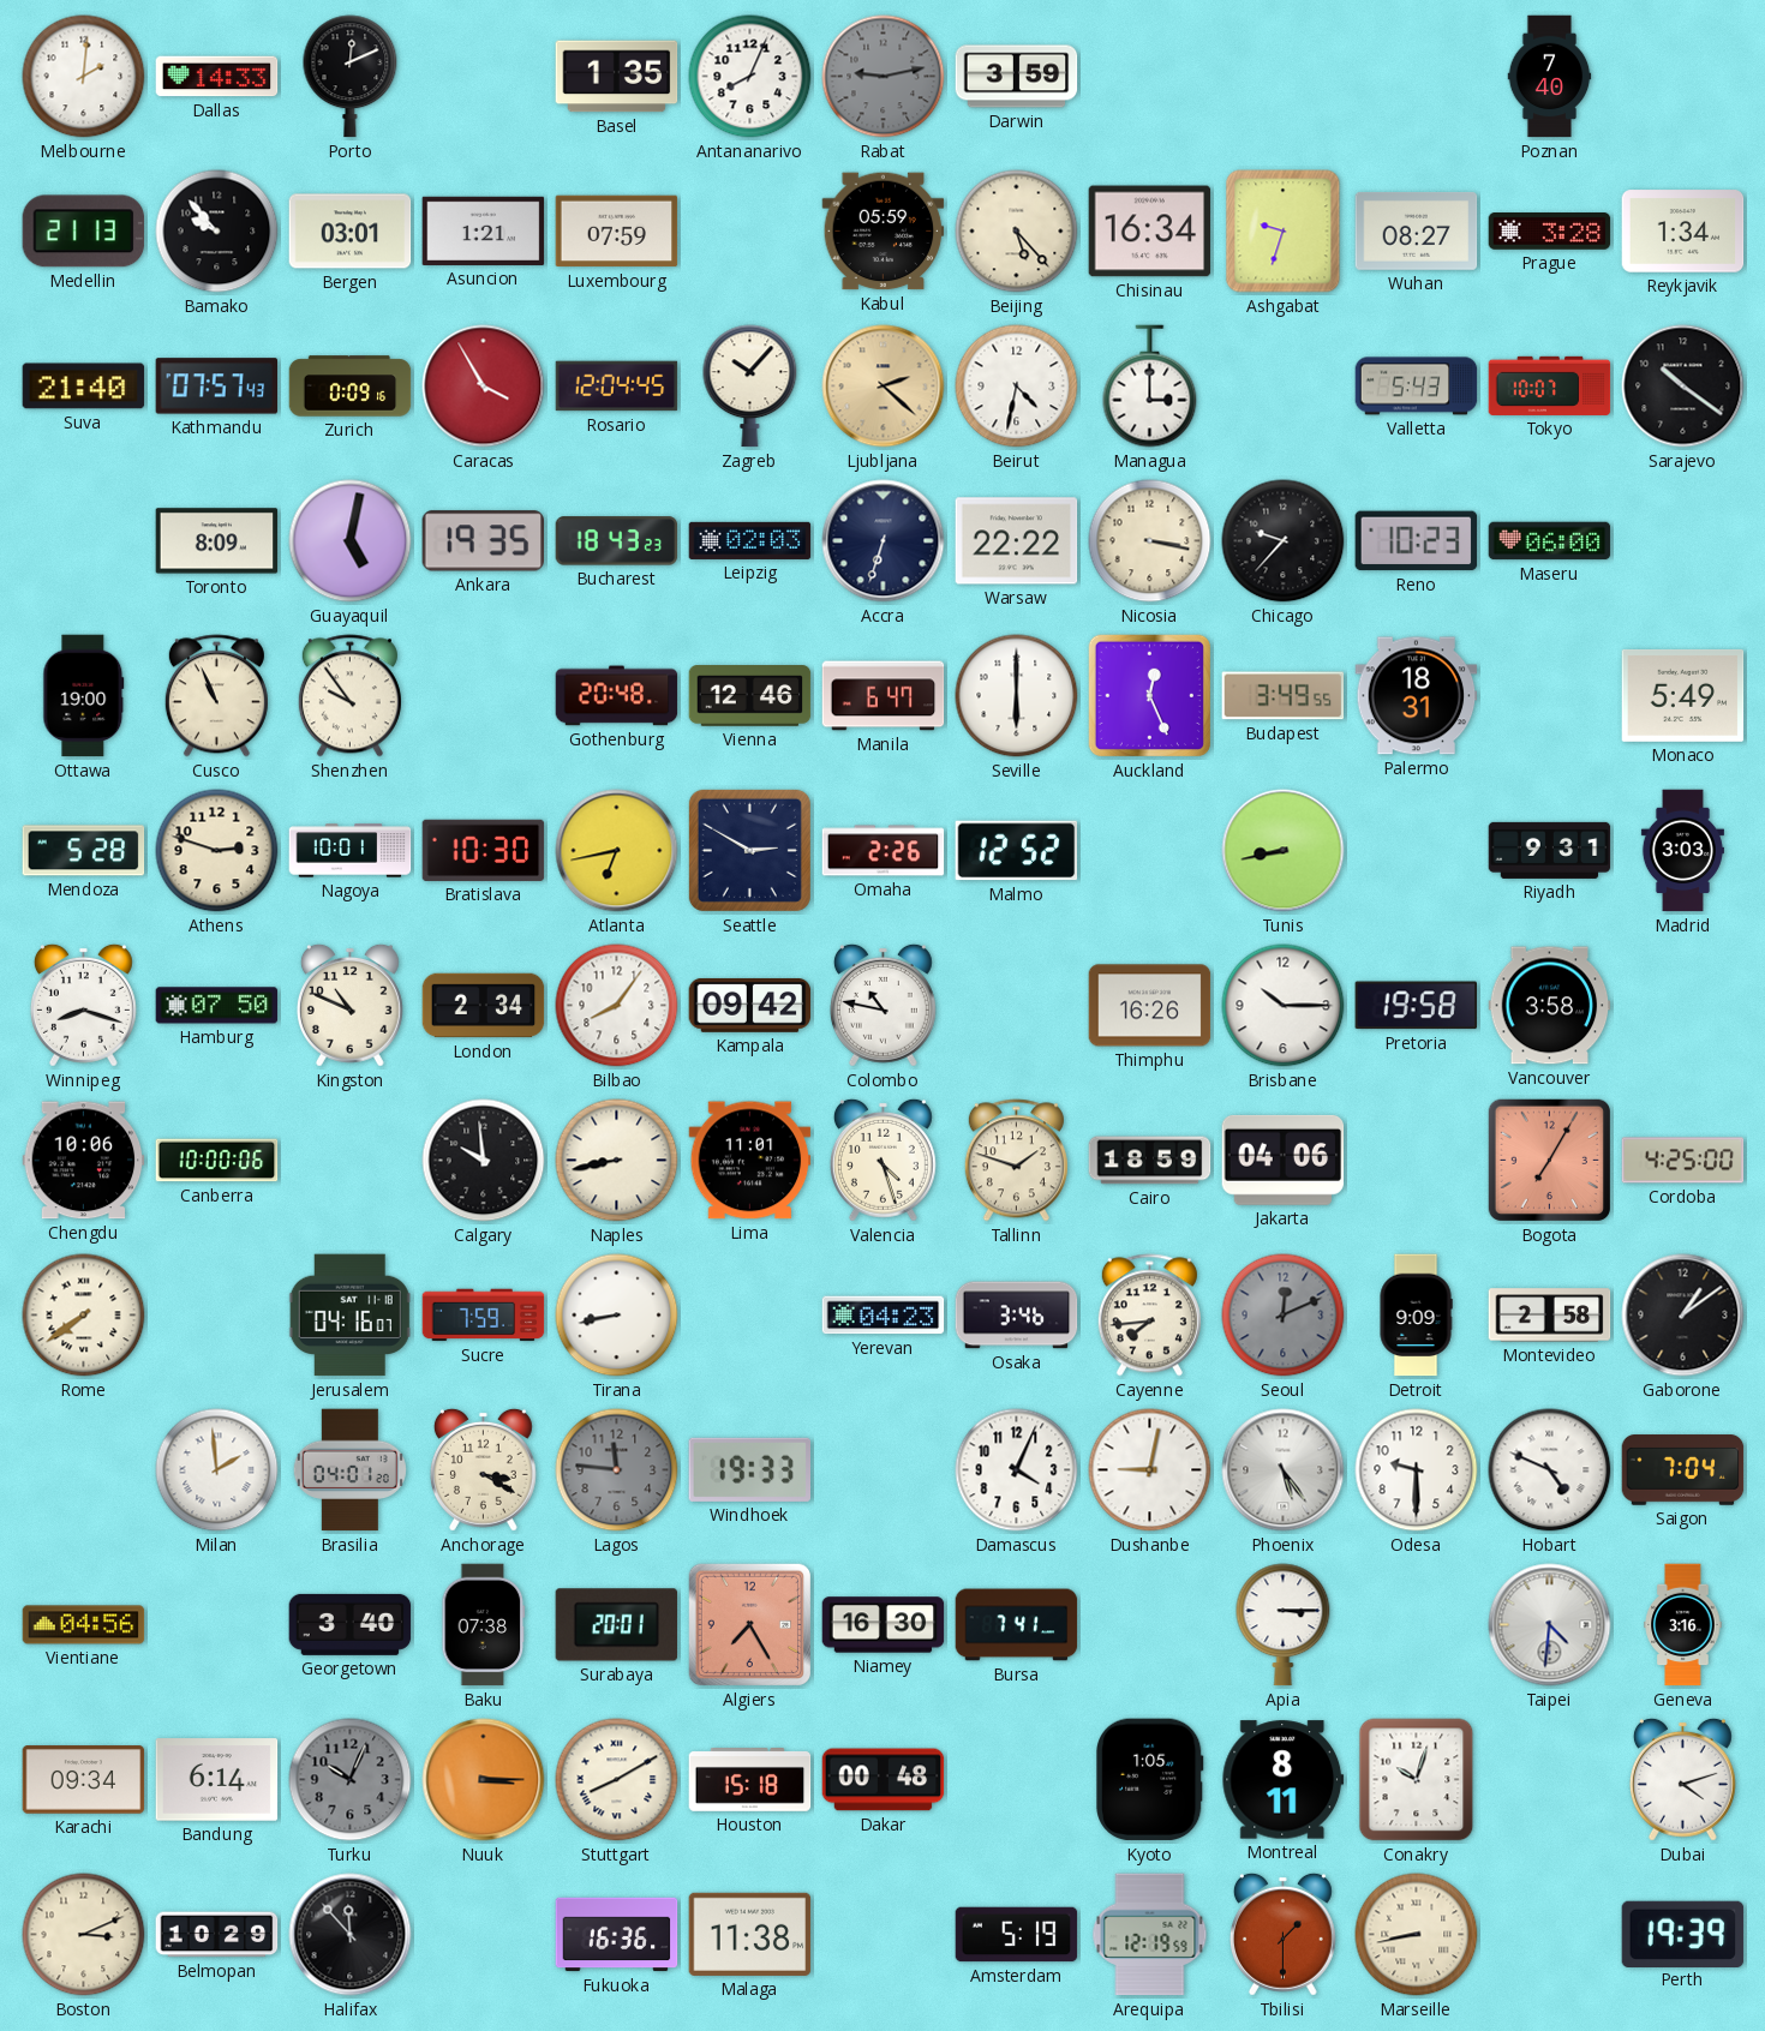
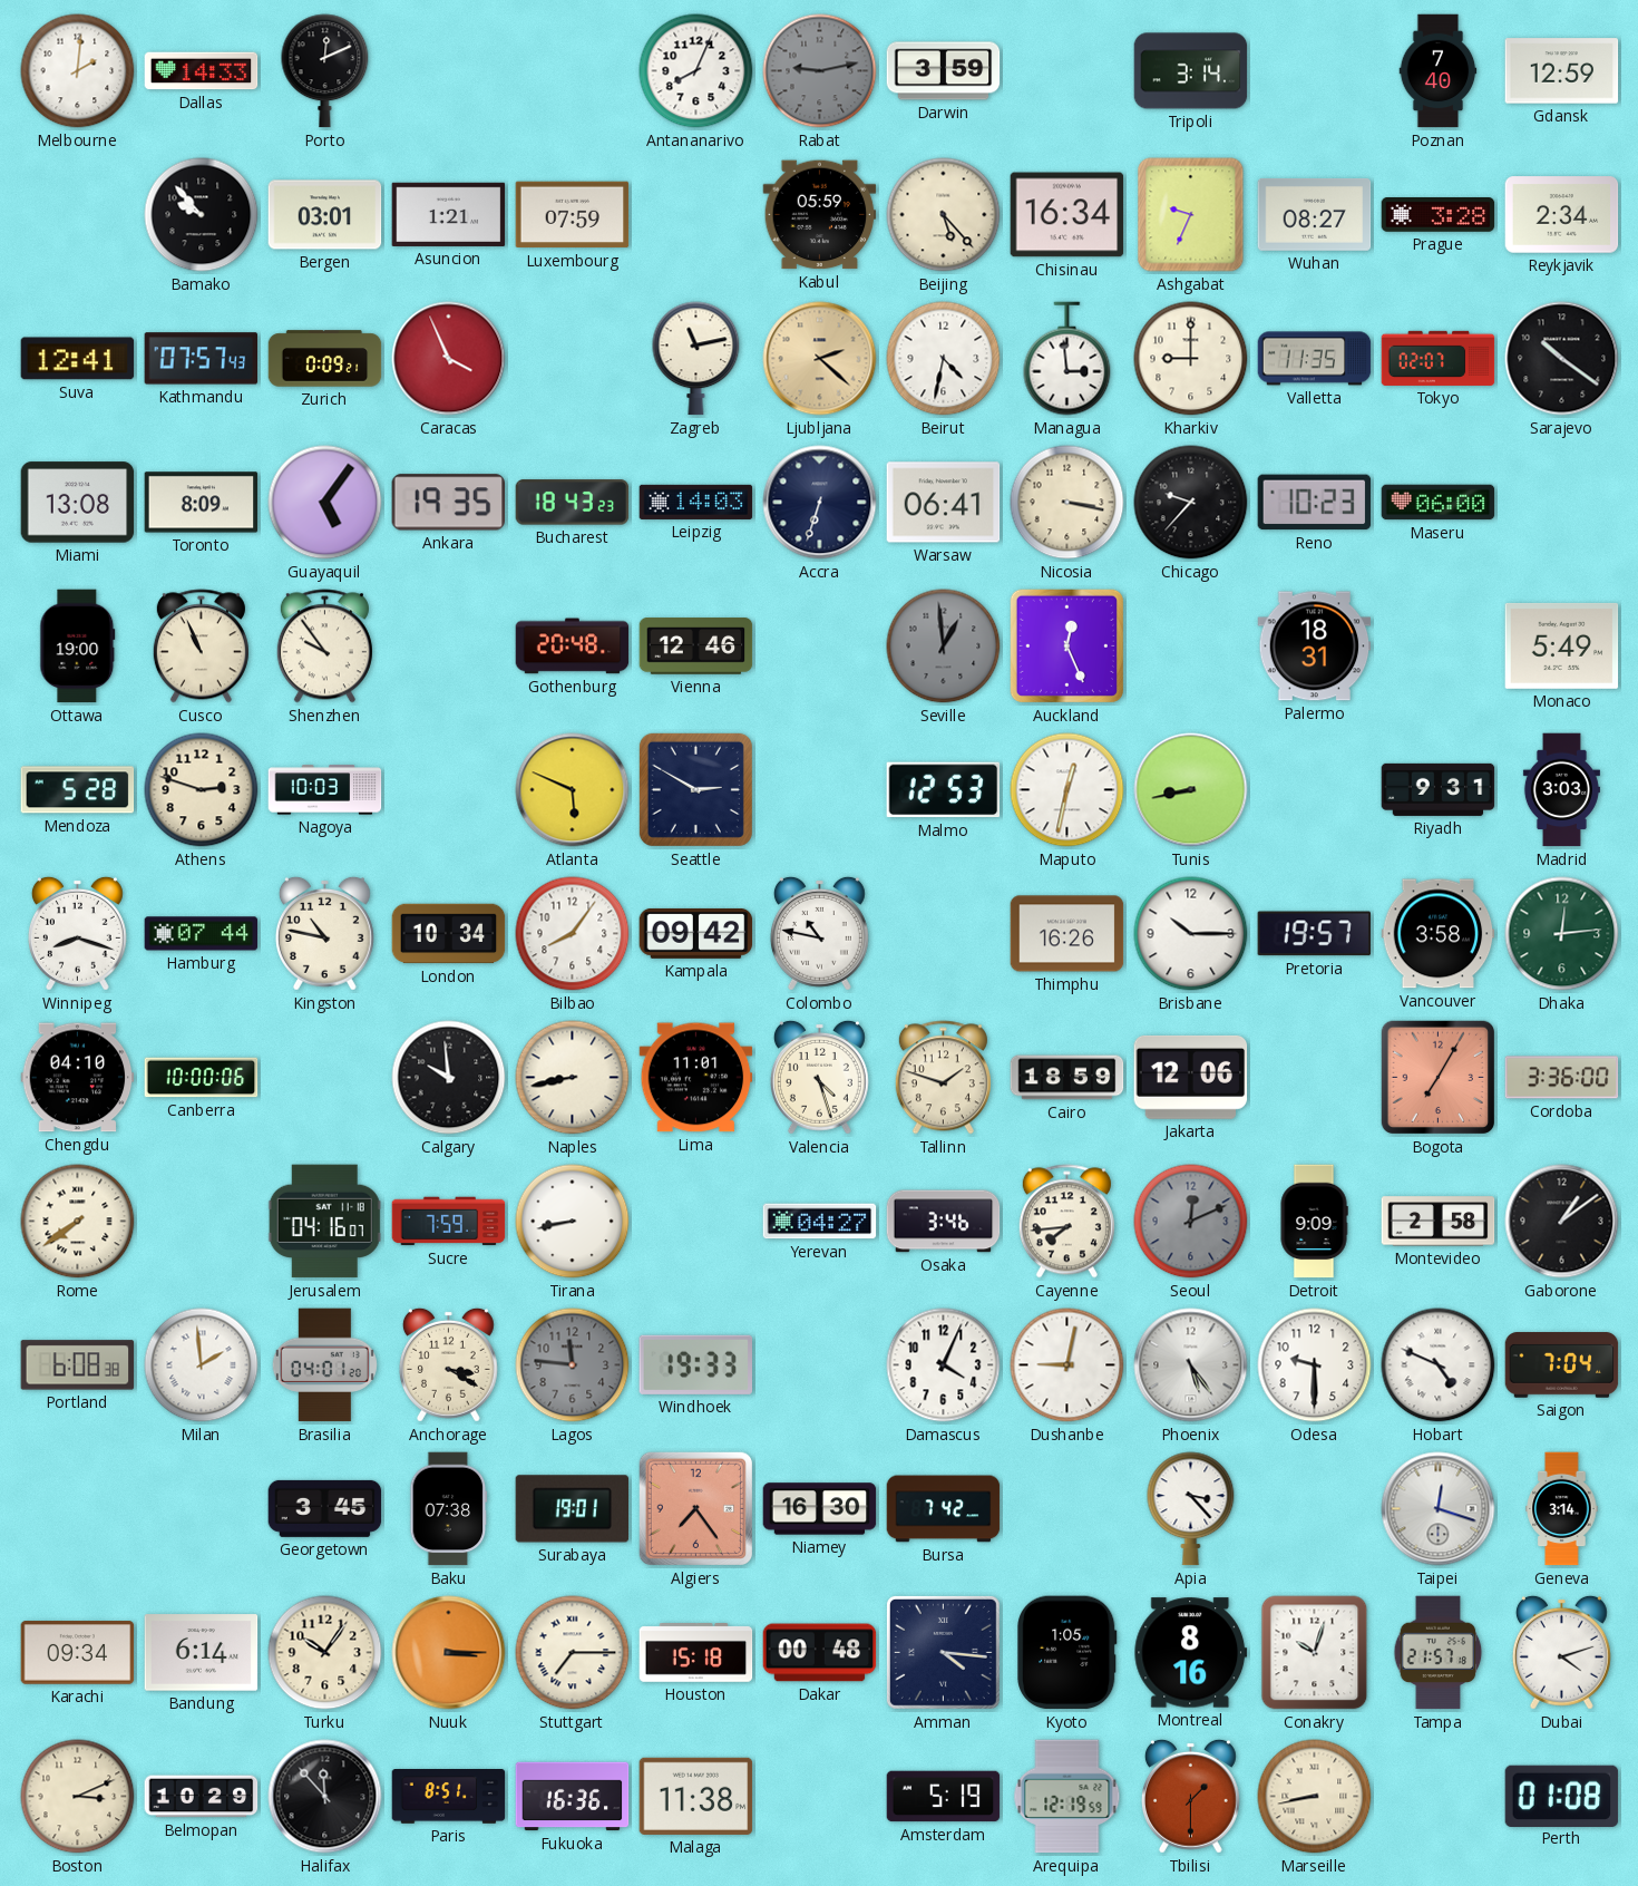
Basel: 1:35 -> none (617, 77)
Tripoli: none -> 3:14 (1191, 71)
Gdansk: none -> 12:59 (1562, 71)
Medellin: 21:13 -> none (84, 232)
Ashgabat: 9:33 -> 9:34 (1191, 215)
Reykjavik: 1:34 -> 2:34 (1562, 215)
Suva: 21:40 -> 12:41 (78, 359)
Zurich: 0:09:16 -> 0:09:21 (325, 359)
Caracas: 3:55 -> 3:56 (449, 359)
Rosario: 12:04 -> none (617, 387)
Zagreb: 10:07 -> 11:13 (696, 359)
Managua: 3:00 -> 2:59 (1067, 359)
Kharkiv: none -> 9:00 (1191, 359)
Valletta: 5:43 -> 11:35 (1315, 359)
Tokyo: 10:07 -> 02:07 (1439, 358)
Miami: none -> 13:08 (78, 503)
Guayaquil: 5:02 -> 5:06 (325, 503)
Leipzig: 02:03 -> 14:03 (696, 502)
Warsaw: 22:22 -> 06:41 (944, 503)
Manila: 6:47 -> none (884, 696)
Seville: 6:00 -> 12:59 (944, 647)
Seville dial: white -> grey (944, 647)
Budapest: 3:49 -> none (1284, 696)
Nagoya: 10:01 -> 10:03 (325, 790)
Bratislava: 10:30 -> none (484, 850)
Atlanta: 6:43 -> 5:49 (573, 790)
Omaha: 2:26 -> none (884, 851)
Malmo: 12:52 -> 12:53 (944, 790)
Maputo: none -> 12:32 (1067, 790)
Hamburg: 07:50 -> 07:44 (202, 934)
Kingston: 10:49 -> 10:47 (324, 933)
London: 2:34 -> 10:34 (449, 934)
Pretoria: 19:58 -> 19:57 (1314, 934)
Dhaka: none -> 12:14 (1562, 934)
Chengdu: 10:06 -> 04:10 (78, 1078)
Jakarta: 04:06 -> 12:06 (1191, 1077)
Cordoba: 4:25 -> 3:36 (1562, 1078)
Yerevan: 04:23 -> 04:27 (820, 1222)
Portland: none -> 6:08 (78, 1365)
Vientiane: 04:56 -> none (84, 1625)
Georgetown: 3:40 -> 3:45 (325, 1508)
Surabaya: 20:01 -> 19:01 (573, 1509)
Algiers: 7:25 -> 7:24 (695, 1508)
Bursa: 7:41 -> 7:42 (944, 1509)
Apia: 3:15 -> 3:23 (1191, 1509)
Taipei: 4:31 -> 12:18 (1439, 1509)
Geneva: 3:16 -> 3:14 (1562, 1509)
Turku: 10:04 -> 10:06 (325, 1653)
Turku dial: grey -> cream (325, 1653)
Stuttgart: 8:10 -> 7:15 (573, 1653)
Amman: none -> 4:16 (943, 1652)
Montreal: 8:11 -> 8:16 (1191, 1653)
Tampa: none -> 21:57 (1439, 1653)
Paris: none -> 8:51 (449, 1797)
Perth: 19:39 -> 01:08 (1562, 1796)
